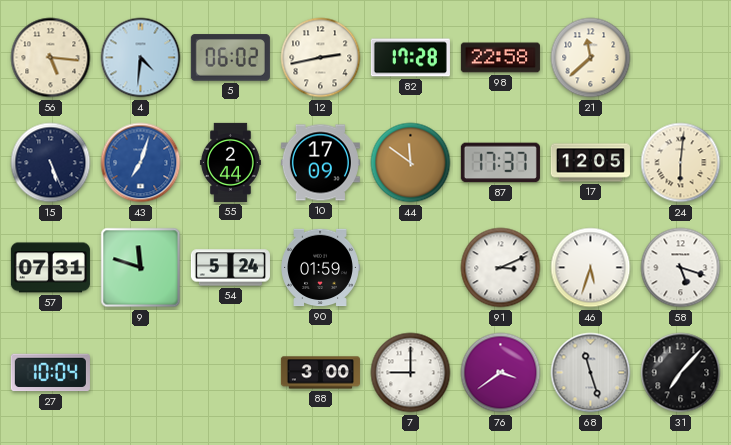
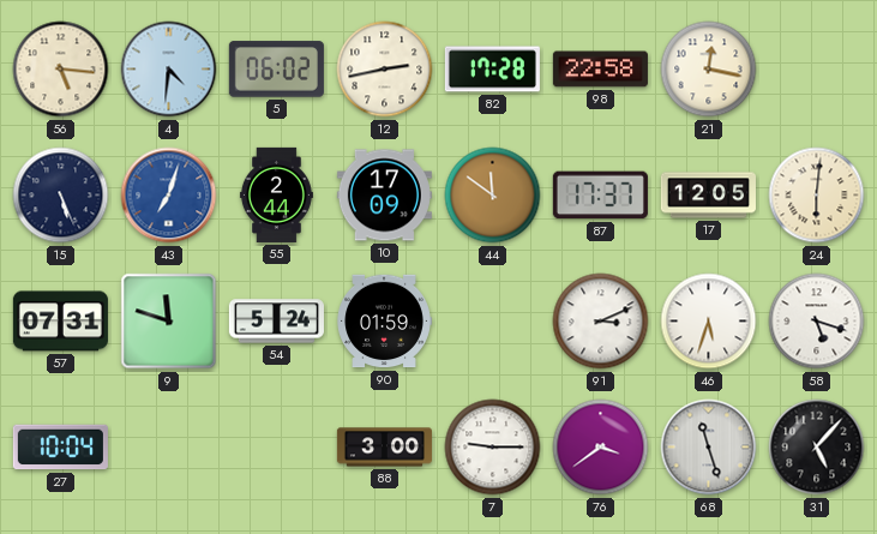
21: 11:38 -> 12:17 (709, 70)
7: 9:00 -> 9:15 (493, 448)
31: 7:07 -> 5:07 (817, 448)
